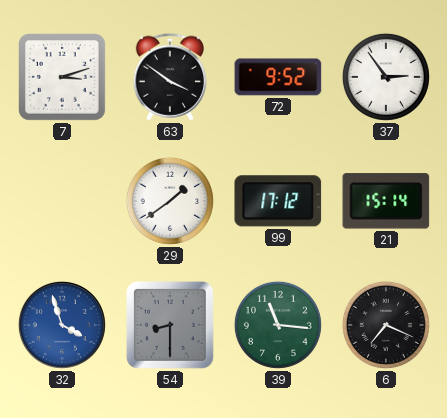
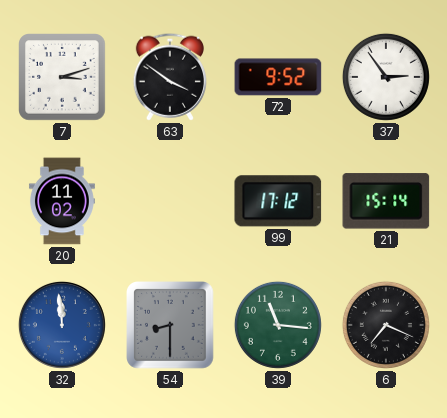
20: none -> 11:02 (62, 201)
29: 1:39 -> none (170, 201)
32: 3:57 -> 11:59 (62, 325)
